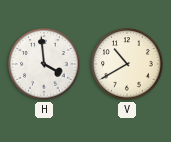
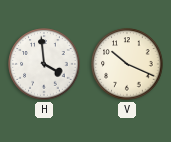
V: 10:40 -> 10:19 (127, 64)
